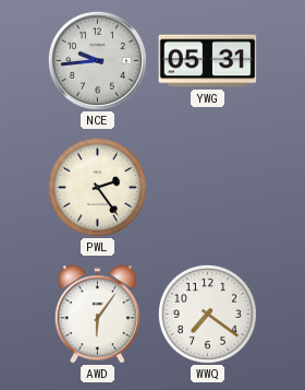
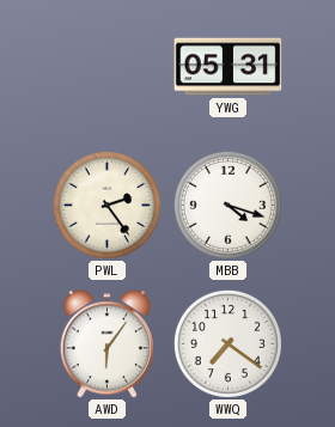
NCE: 9:44 -> none (97, 60)
MBB: none -> 4:18 (227, 205)
